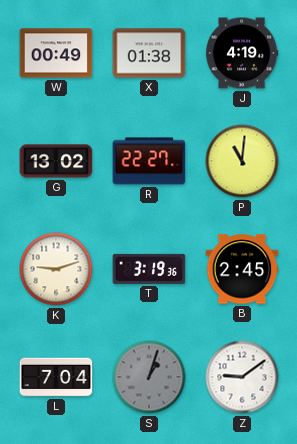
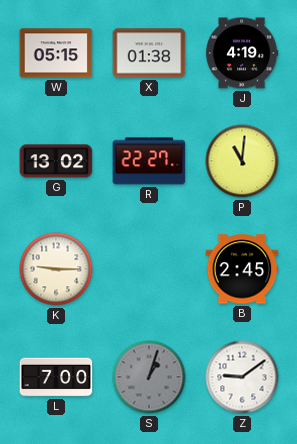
W: 00:49 -> 05:15 (56, 53)
K: 9:12 -> 9:15 (56, 269)
T: 3:19 -> none (149, 269)
L: 7:04 -> 7:00 (56, 377)
